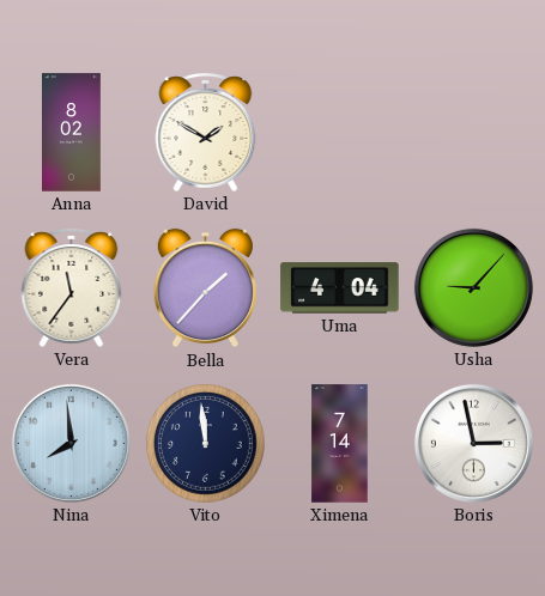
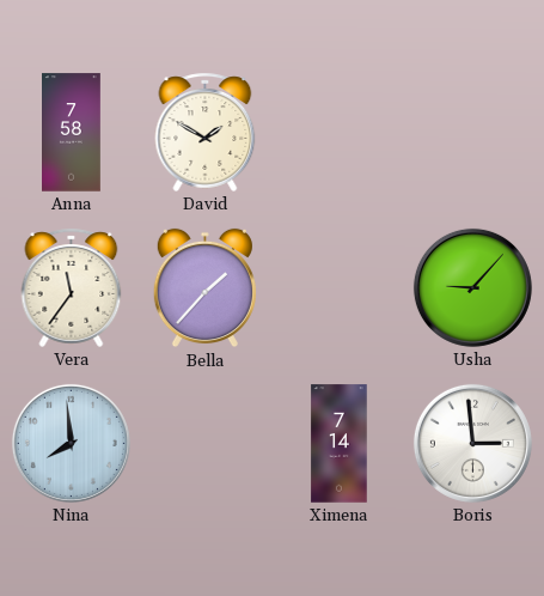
Anna: 8:02 -> 7:58 (72, 133)
Uma: 4:04 -> none (340, 288)
Vito: 11:59 -> none (206, 444)
Boris: 2:58 -> 2:59 (472, 443)
